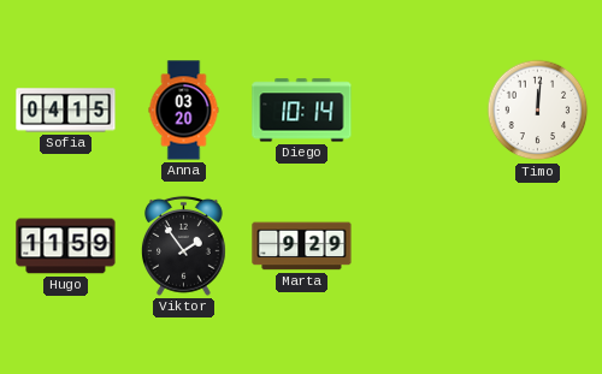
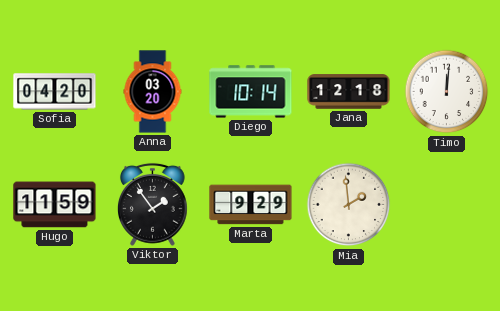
Sofia: 04:15 -> 04:20 (55, 92)
Jana: none -> 12:18 (349, 92)
Mia: none -> 1:59 (349, 205)
